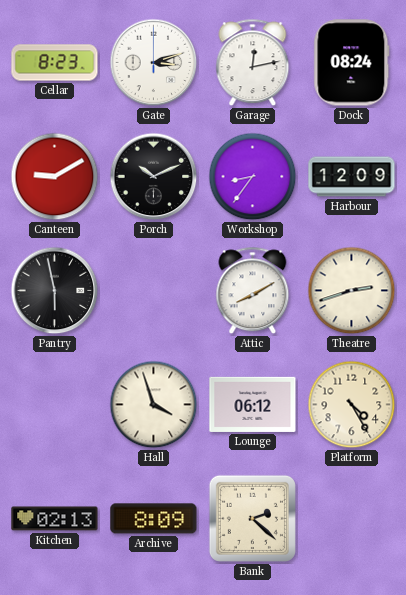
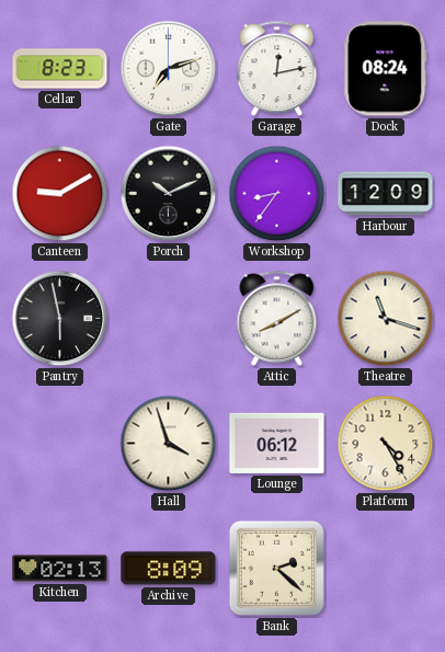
Gate: 3:12 -> 7:12 (169, 69)
Theatre: 2:42 -> 11:18 (386, 319)
